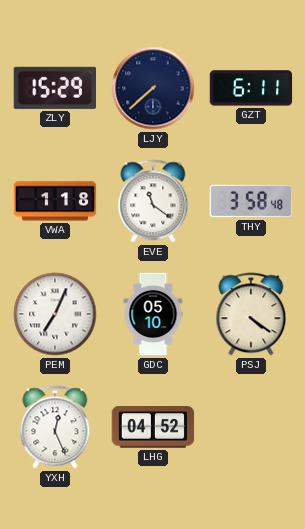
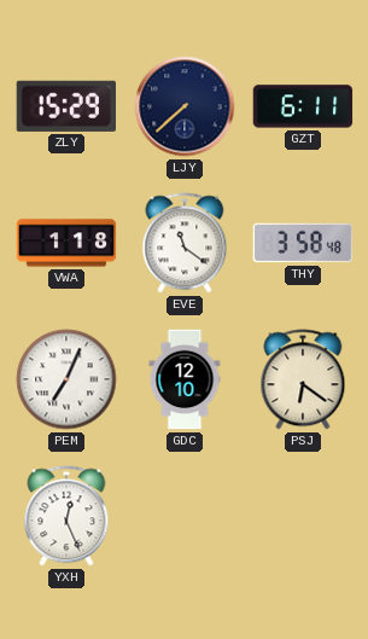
GDC: 05:10 -> 12:10 (185, 379)
PSJ: 4:21 -> 6:21 (303, 379)
LHG: 04:52 -> none (153, 427)
